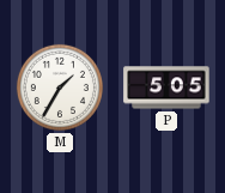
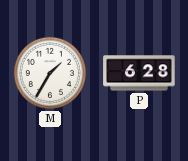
P: 5:05 -> 6:28 (139, 73)
